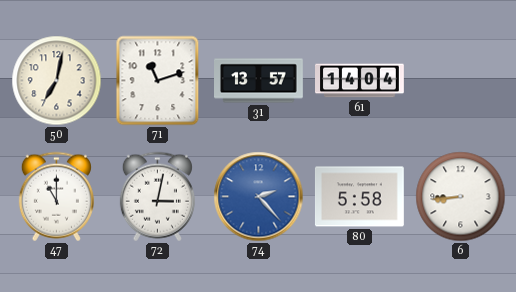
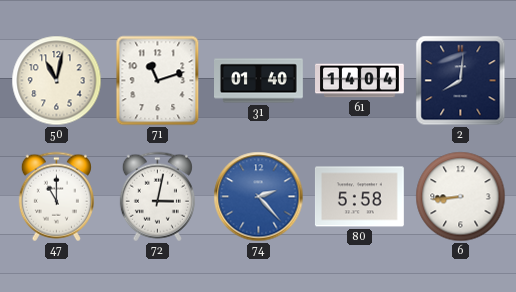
50: 7:02 -> 11:02 (57, 81)
31: 13:57 -> 01:40 (259, 81)
2: none -> 8:01 (461, 81)
